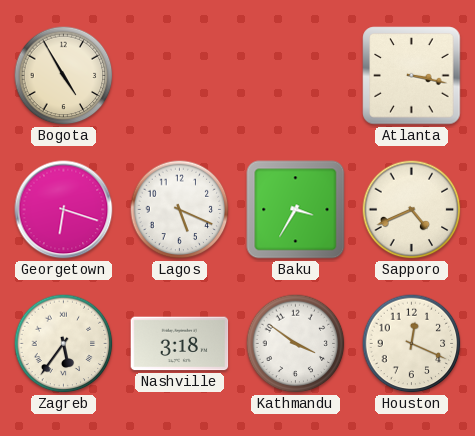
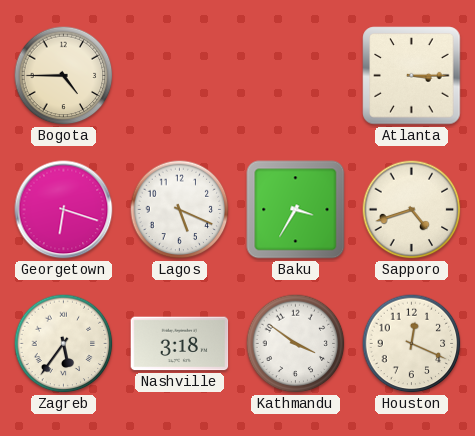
Bogota: 4:55 -> 4:45 (64, 76)
Atlanta: 3:17 -> 3:15 (412, 76)
Sapporo: 4:41 -> 4:42 (412, 210)
